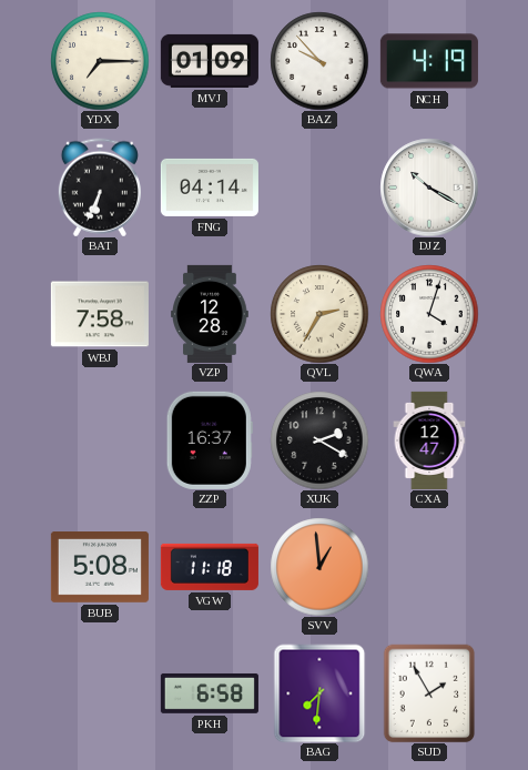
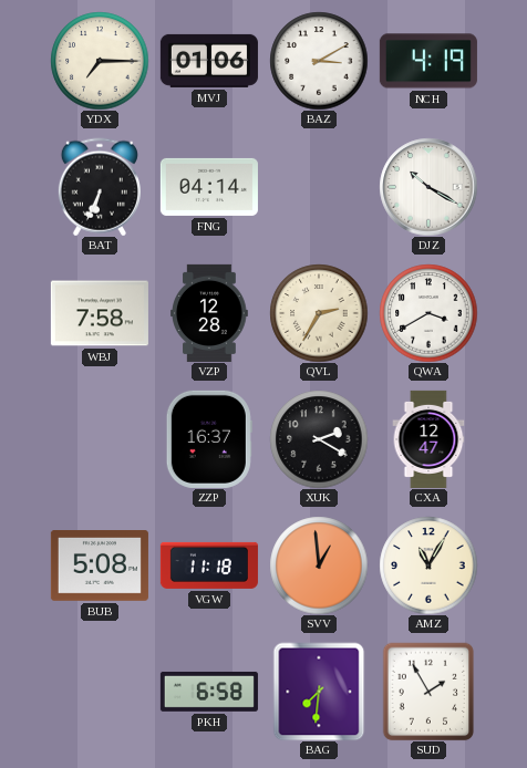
MVJ: 01:09 -> 01:06 (209, 61)
BAZ: 9:53 -> 3:10 (319, 61)
QWA: 4:03 -> 3:40 (428, 313)
AMZ: none -> 11:05 (428, 565)
